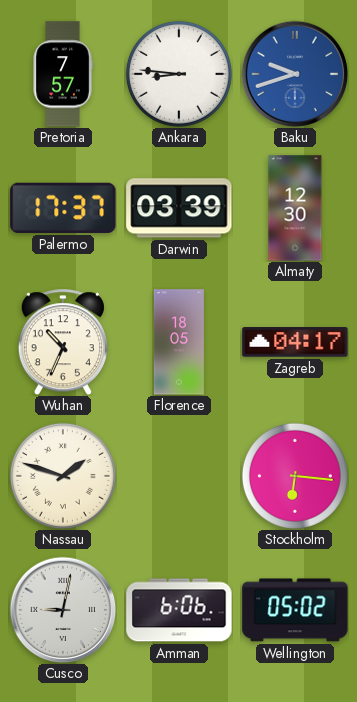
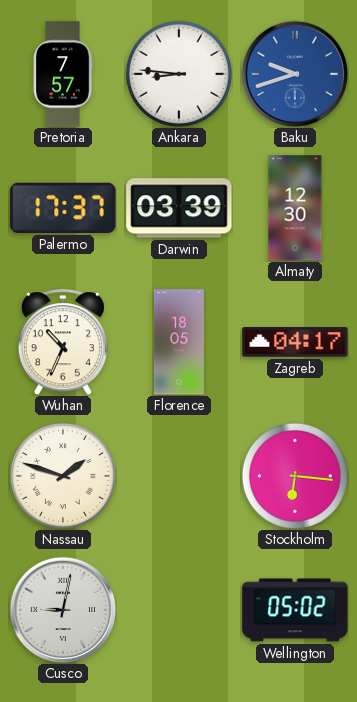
Amman: 6:06 -> none (179, 610)
